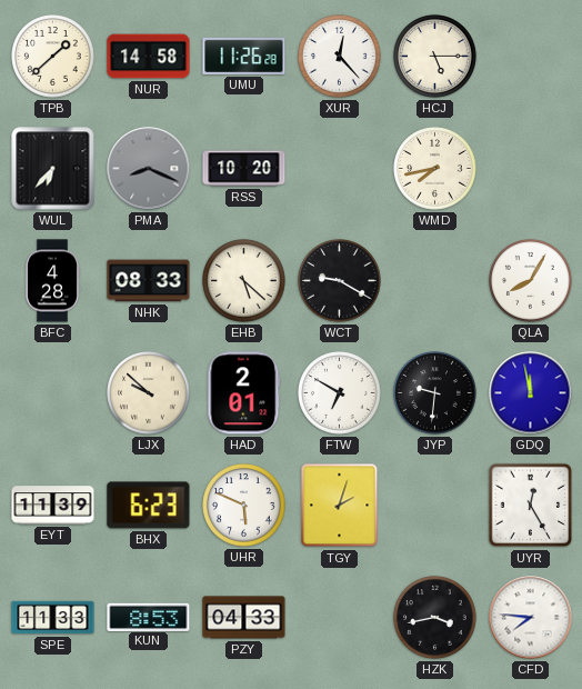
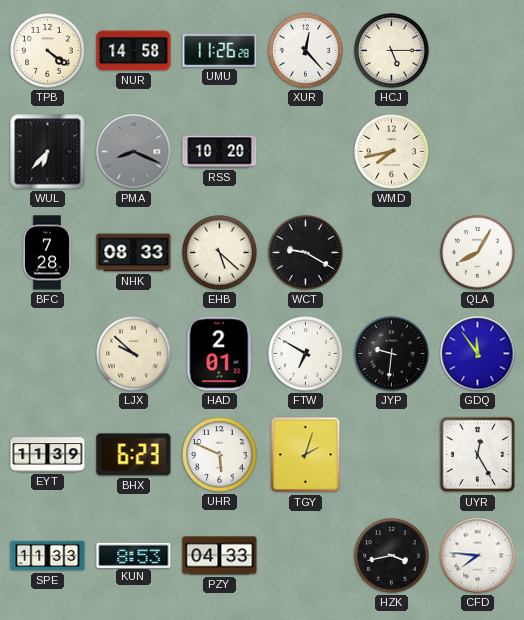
TPB: 1:38 -> 4:21 (48, 51)
BFC: 4:28 -> 7:28 (47, 253)
GDQ: 11:58 -> 11:54 (478, 354)
